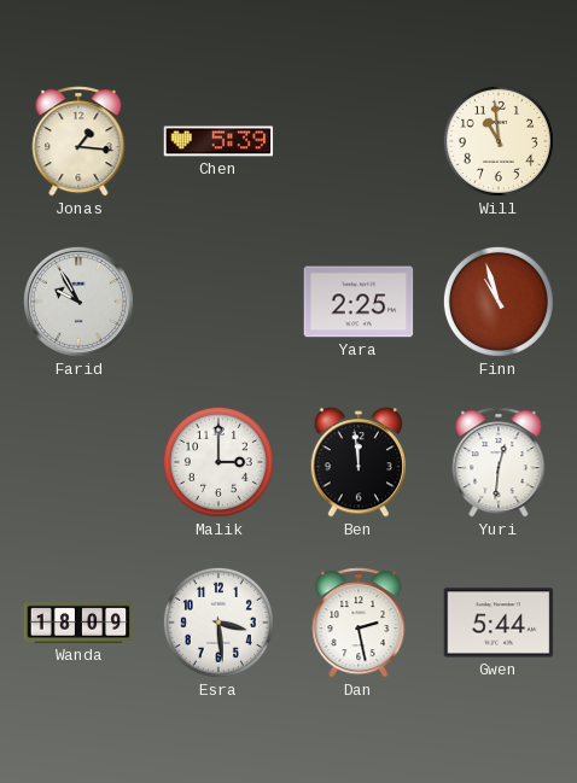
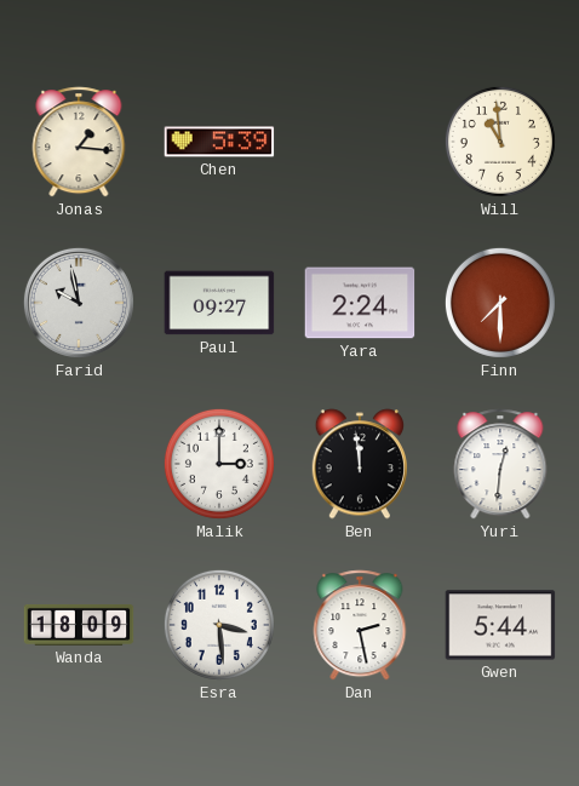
Farid: 9:55 -> 9:58 (79, 303)
Paul: none -> 09:27 (219, 303)
Yara: 2:25 -> 2:24 (360, 303)
Finn: 10:57 -> 7:30 (500, 303)
